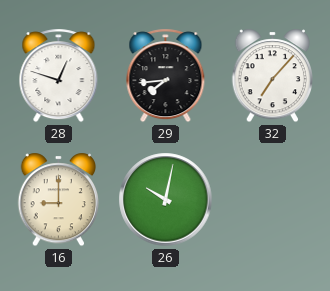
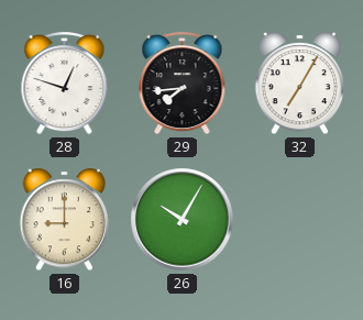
32: 7:07 -> 7:05 (300, 84)
26: 10:02 -> 10:05 (183, 220)
